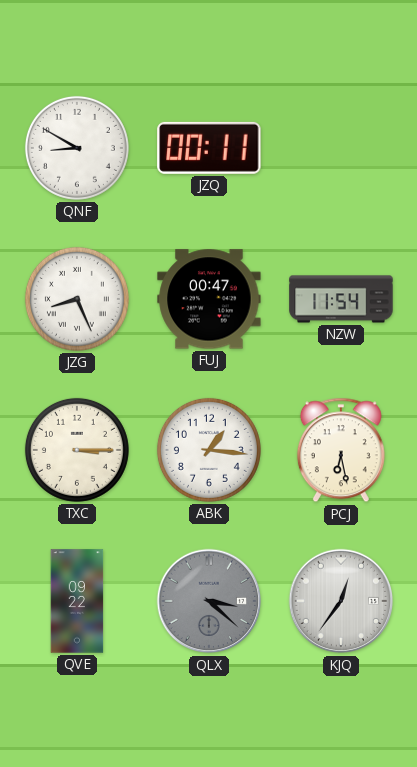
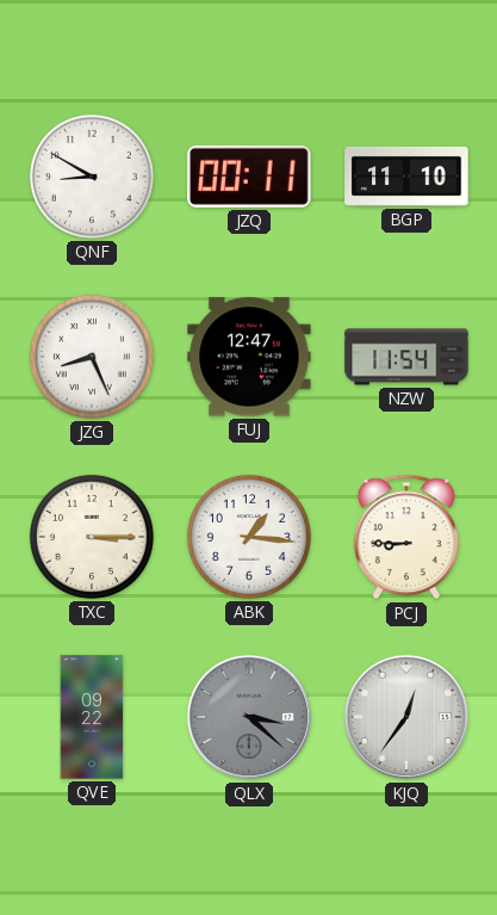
BGP: none -> 11:10 (406, 177)
FUJ: 00:47 -> 12:47 (249, 357)
PCJ: 6:28 -> 8:45 (406, 537)
